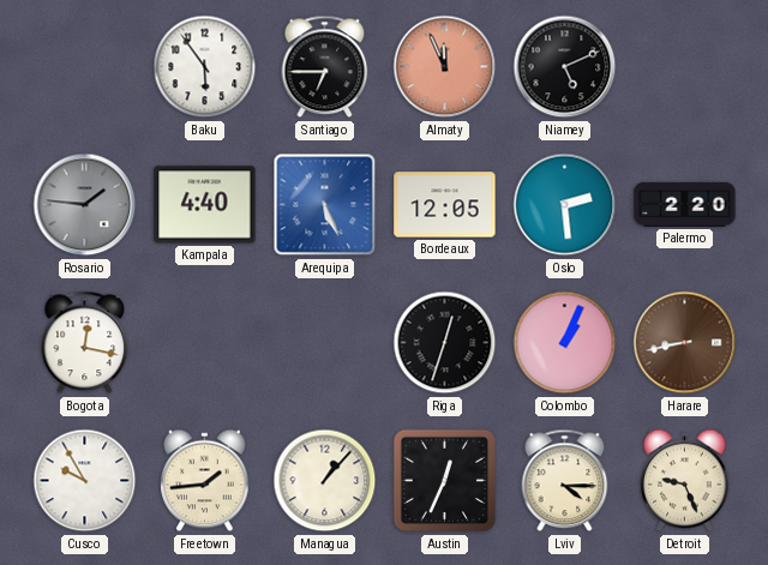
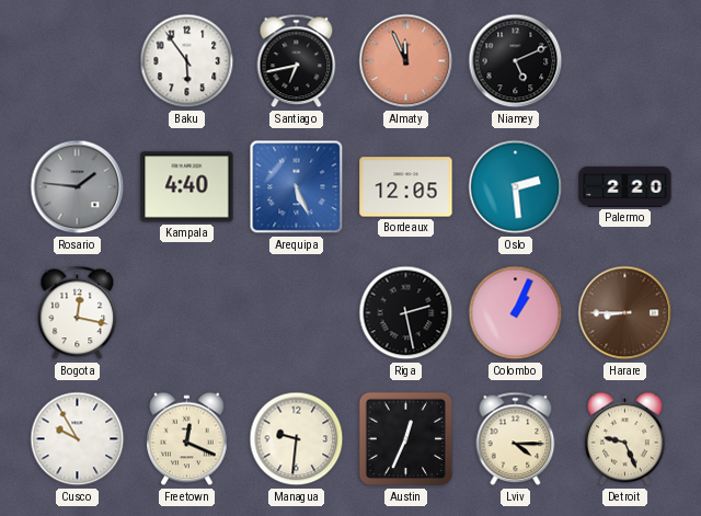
Santiago: 6:45 -> 6:43 (297, 61)
Riga: 12:33 -> 2:28 (406, 313)
Harare: 8:43 -> 8:45 (625, 313)
Freetown: 1:44 -> 12:19 (187, 439)
Managua: 1:07 -> 9:31 (297, 439)
